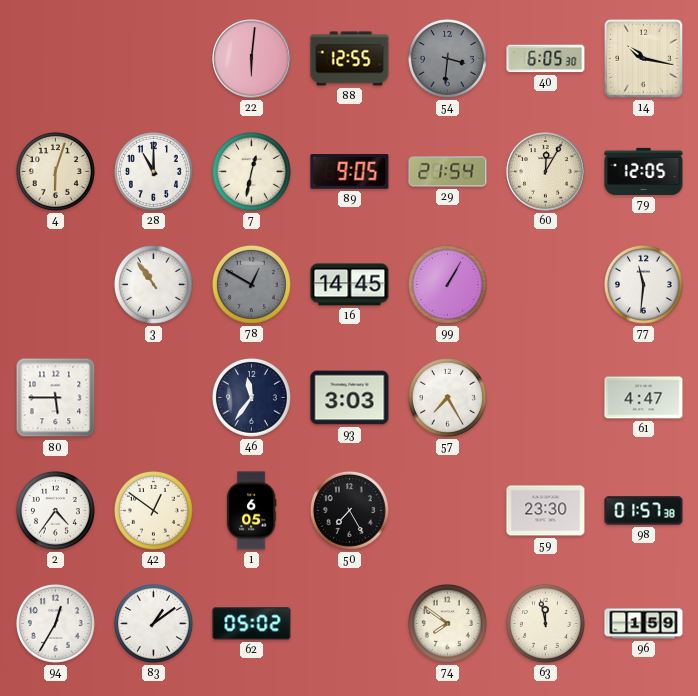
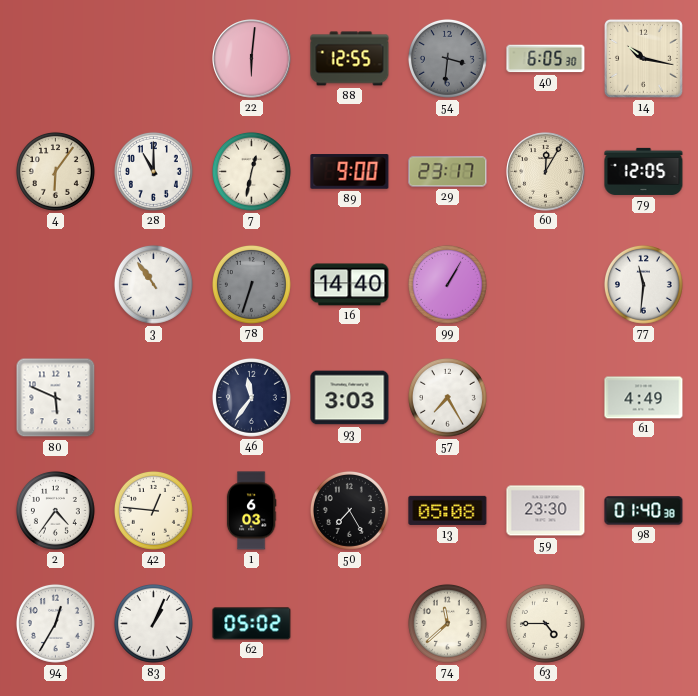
4: 6:03 -> 6:06 (55, 171)
89: 9:05 -> 9:00 (350, 172)
29: 21:54 -> 23:17 (448, 172)
78: 12:50 -> 6:33 (251, 284)
16: 14:45 -> 14:40 (350, 285)
80: 5:45 -> 5:49 (56, 398)
61: 4:47 -> 4:49 (644, 398)
42: 12:51 -> 12:46 (153, 510)
1: 6:05 -> 6:03 (251, 511)
13: none -> 05:08 (448, 510)
98: 01:57 -> 01:40 (644, 511)
83: 1:09 -> 1:04 (153, 623)
74: 7:51 -> 11:38 (447, 623)
63: 11:58 -> 4:45 (545, 623)
96: 1:59 -> none (644, 624)
